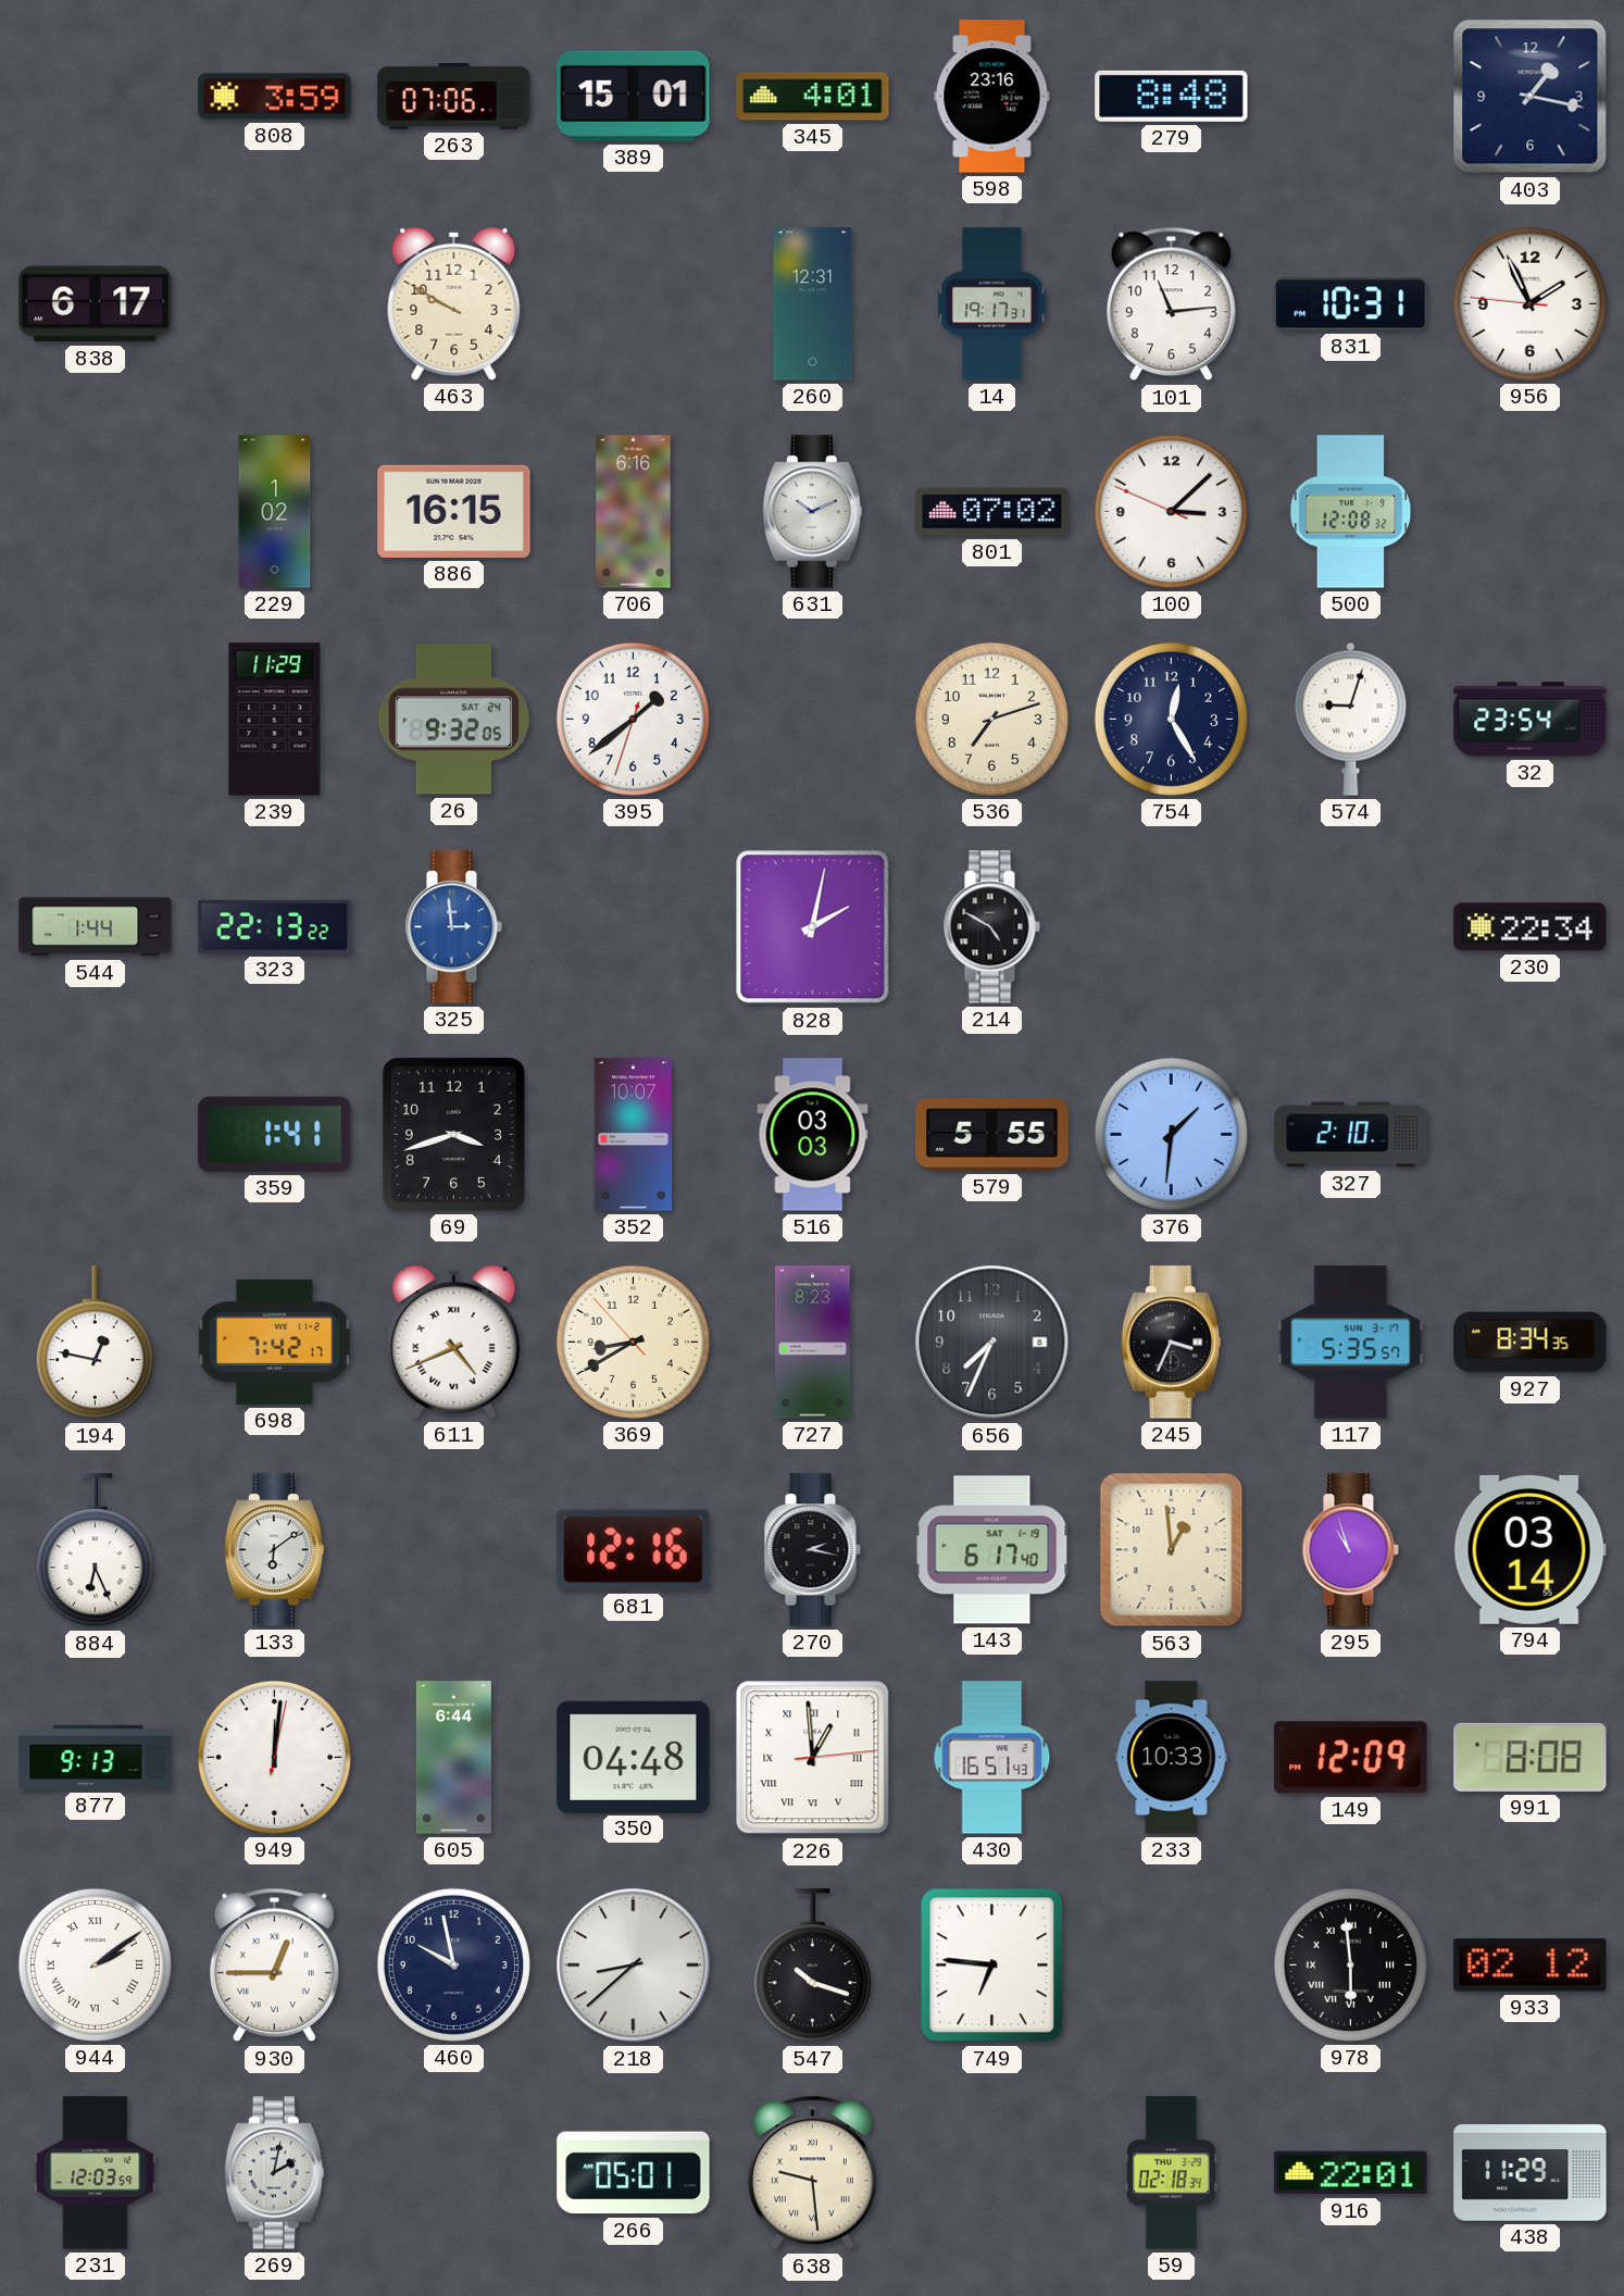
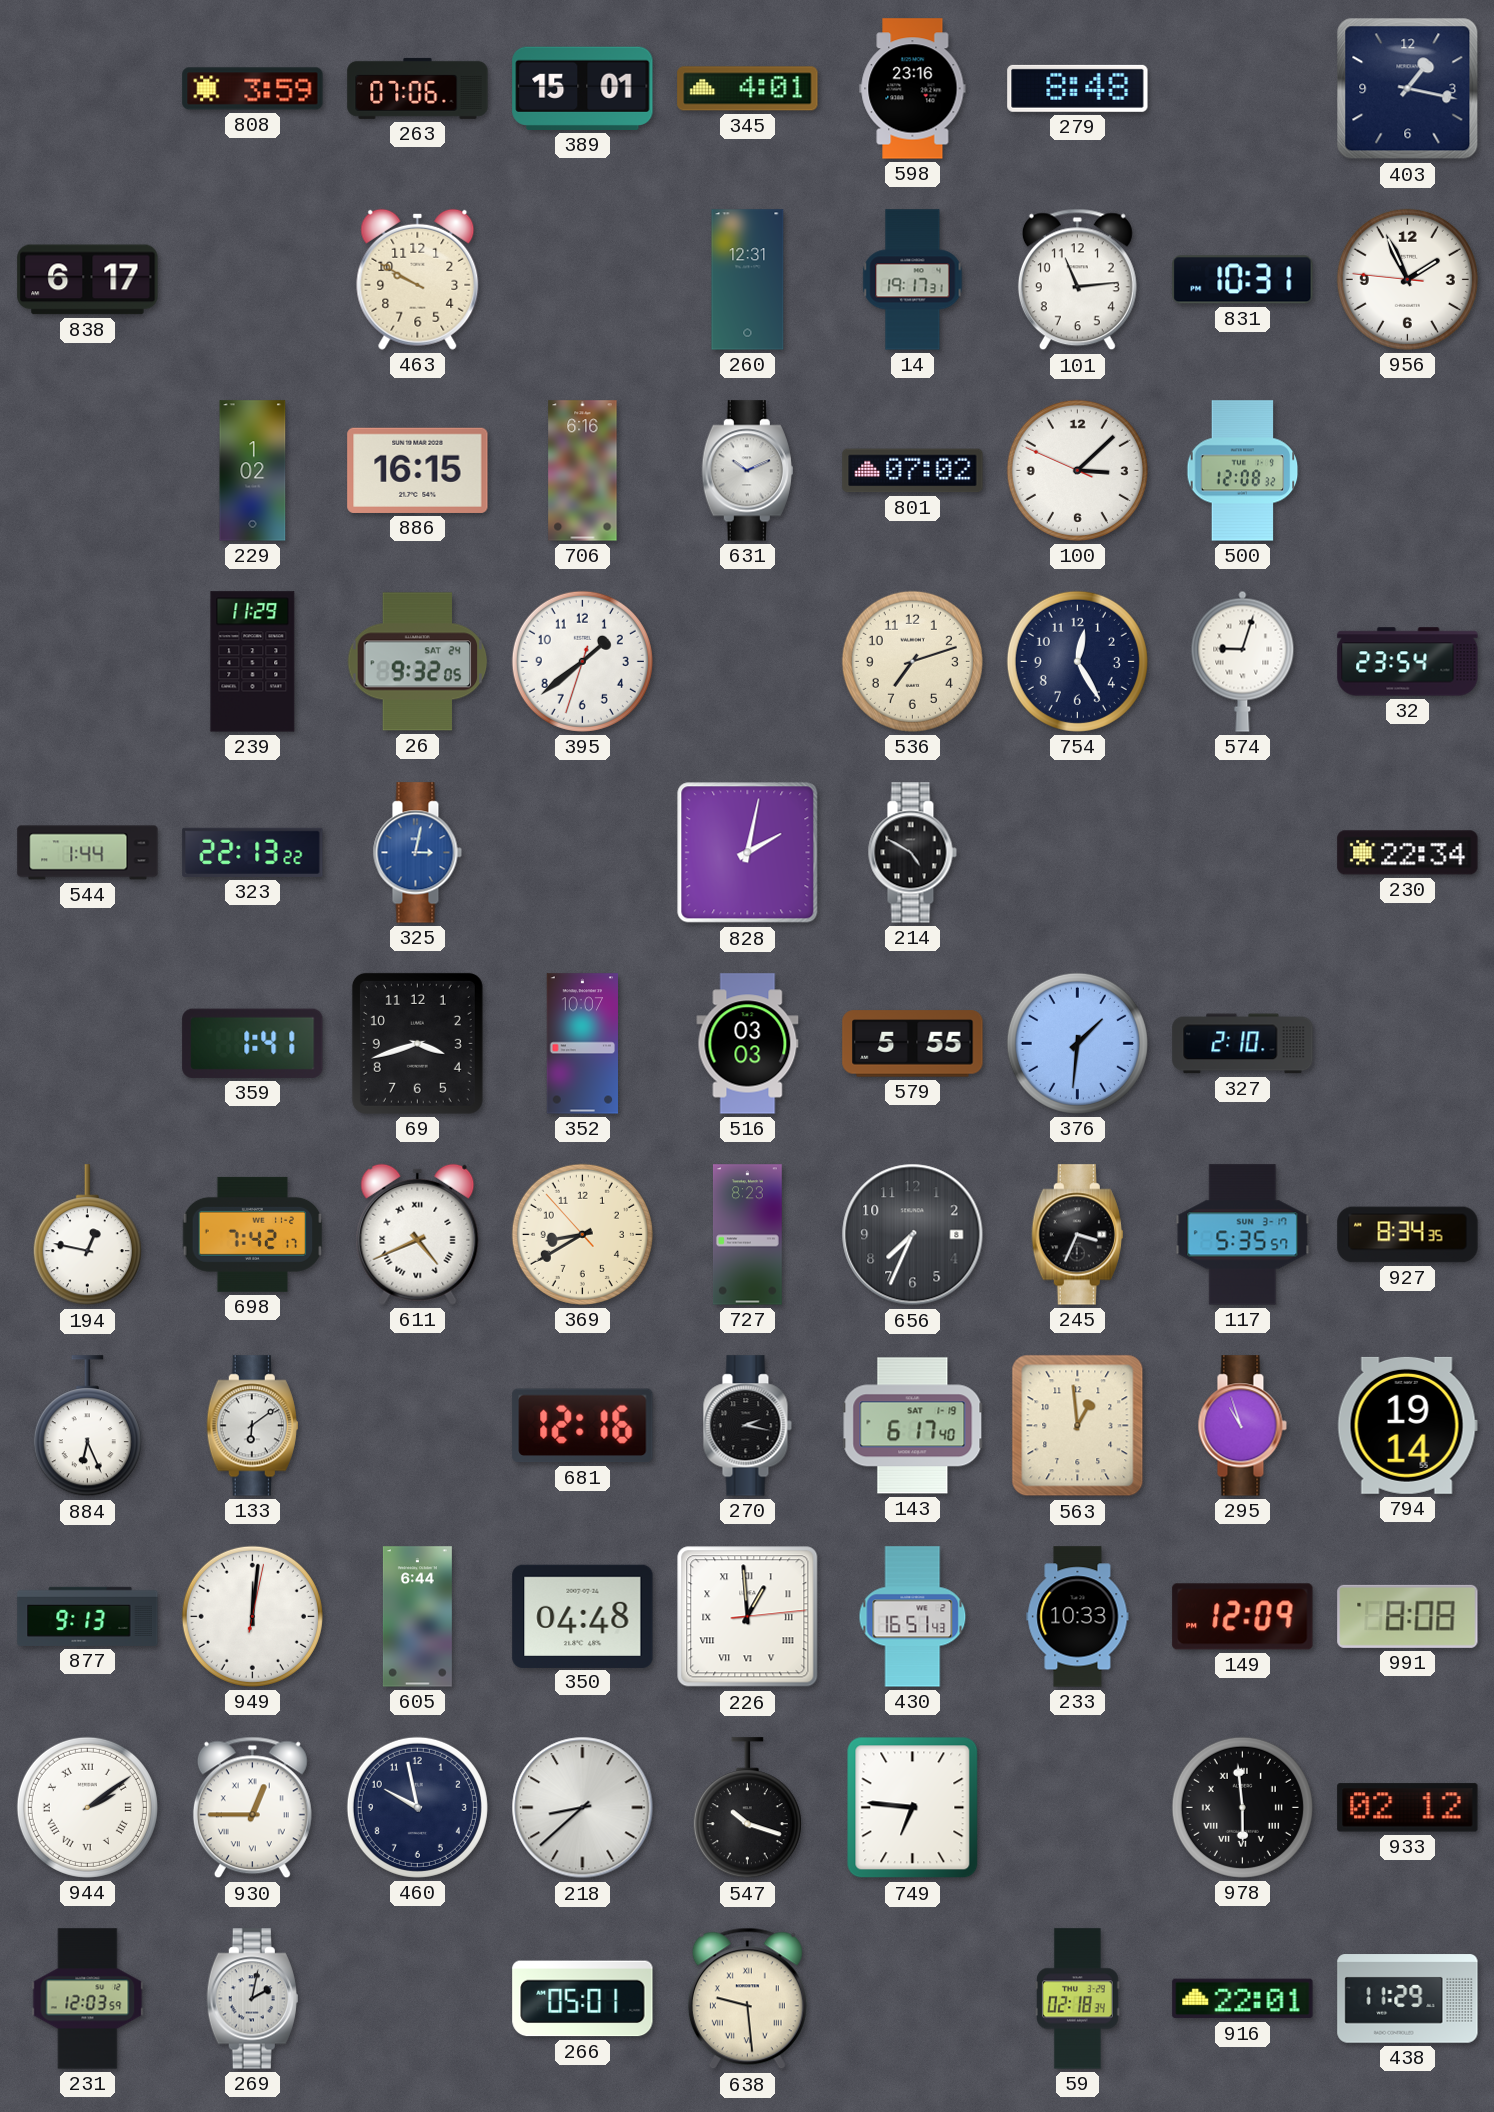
325: 2:59 -> 3:02 (417, 853)
794: 03:14 -> 19:14 (1407, 1425)
